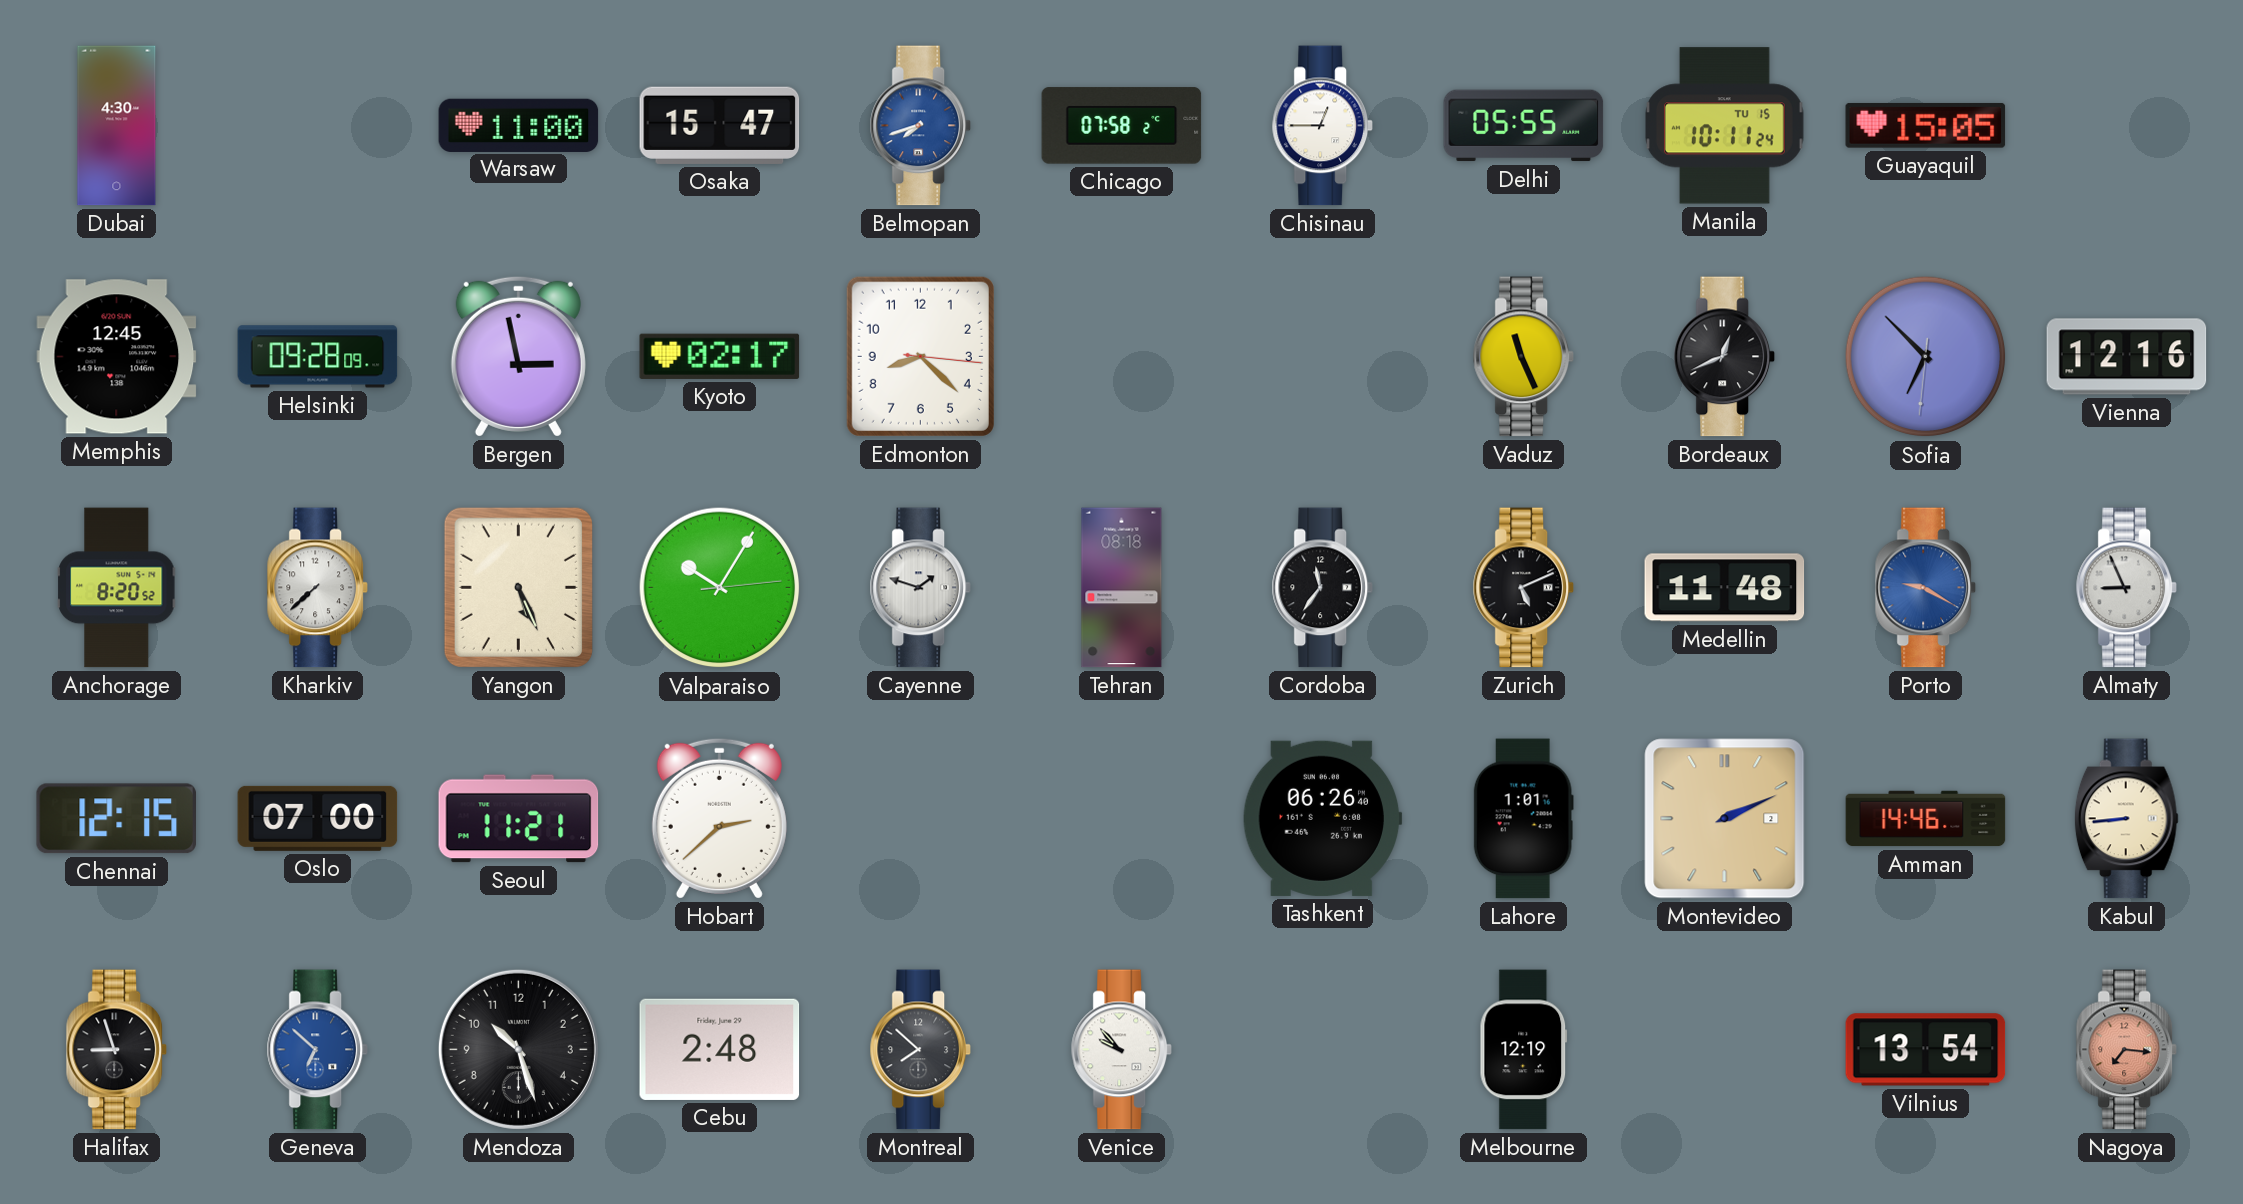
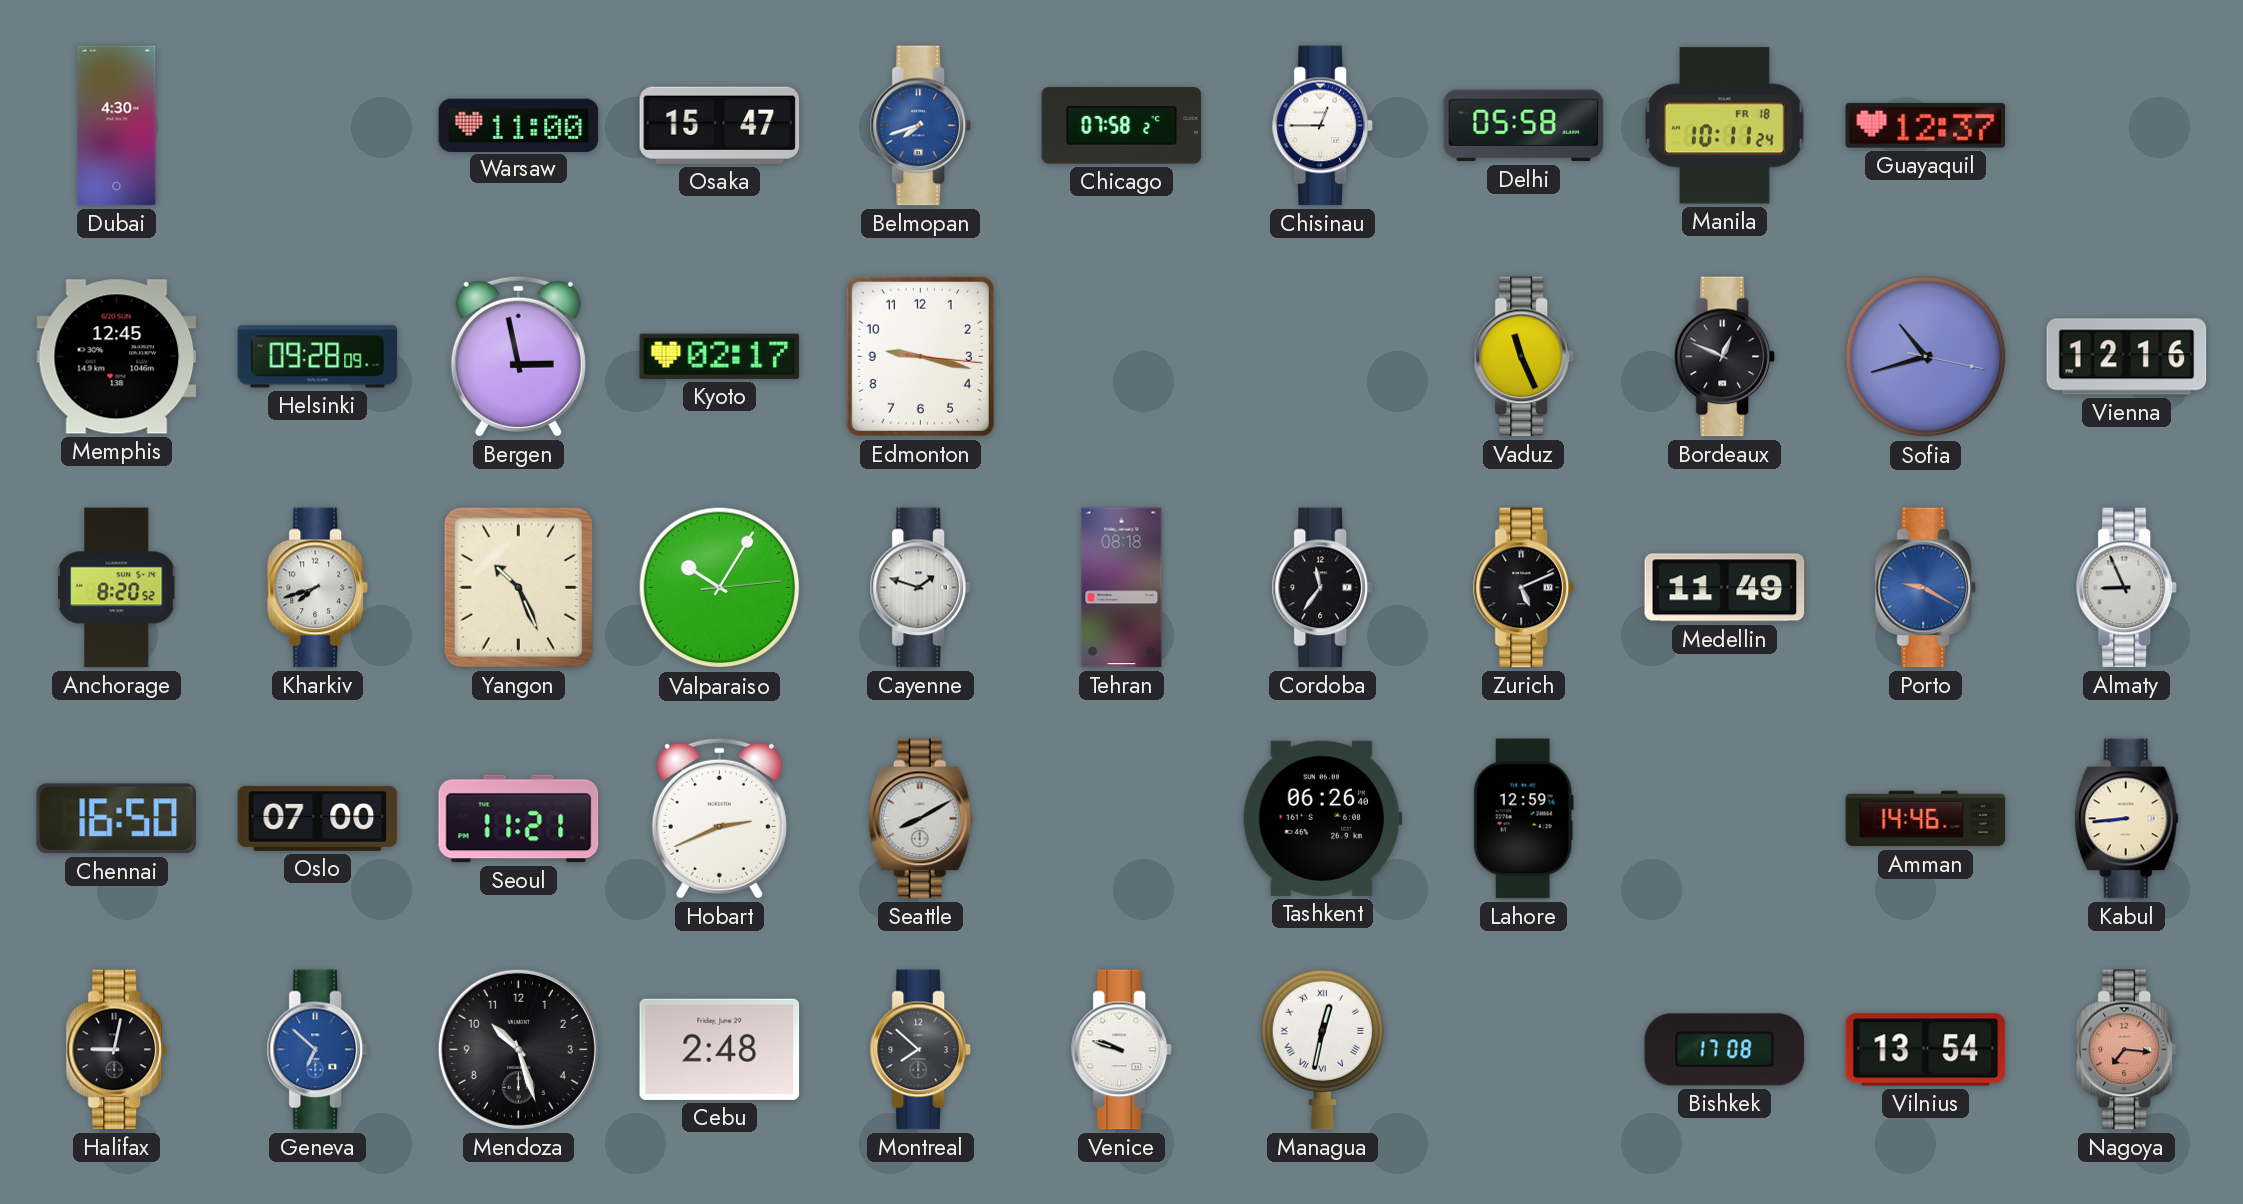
Delhi: 05:55 -> 05:58 (1524, 126)
Manila date: TU 15 -> FR 18 (1725, 126)
Guayaquil: 15:05 -> 12:37 (1926, 125)
Edmonton: 8:22 -> 9:17 (920, 356)
Bordeaux: 12:41 -> 12:49 (1724, 357)
Sofia: 6:52 -> 10:42 (1926, 357)
Kharkiv: 7:38 -> 7:42 (317, 588)
Yangon: 5:26 -> 10:26 (518, 587)
Medellin: 11:48 -> 11:49 (1725, 588)
Chennai: 12:15 -> 16:50 (116, 819)
Hobart: 2:38 -> 2:41 (719, 818)
Seattle: none -> 8:10 (920, 819)
Lahore: 1:01 -> 12:59 (1523, 819)
Montevideo: 2:11 -> none (1725, 819)
Halifax: 8:57 -> 9:02 (116, 1050)
Venice: 9:53 -> 9:48 (1121, 1050)
Managua: none -> 12:32 (1322, 1049)
Melbourne: 12:19 -> none (1524, 1050)
Bishkek: none -> 17:08 (1725, 1050)
